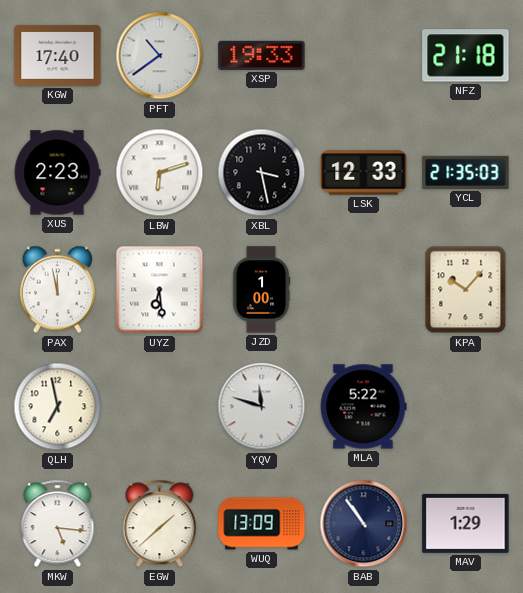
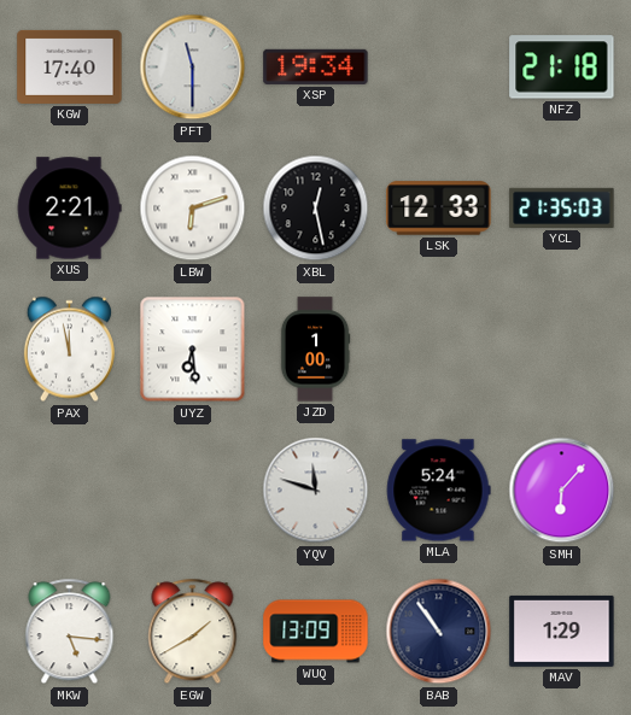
PFT: 10:39 -> 11:30 (193, 68)
XSP: 19:33 -> 19:34 (316, 66)
XUS: 2:23 -> 2:21 (69, 209)
XBL: 3:28 -> 12:28 (316, 209)
KPA: 10:07 -> none (466, 290)
QLH: 6:58 -> none (58, 407)
MLA: 5:22 -> 5:24 (438, 491)
SMH: none -> 6:07 (562, 491)
EGW: 1:38 -> 1:40 (193, 632)
